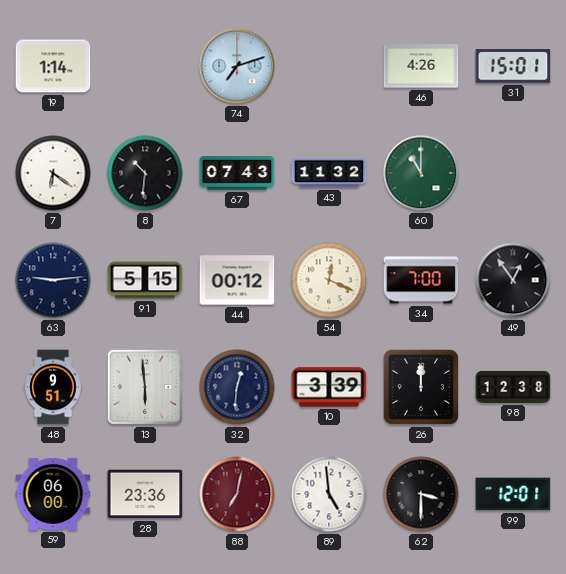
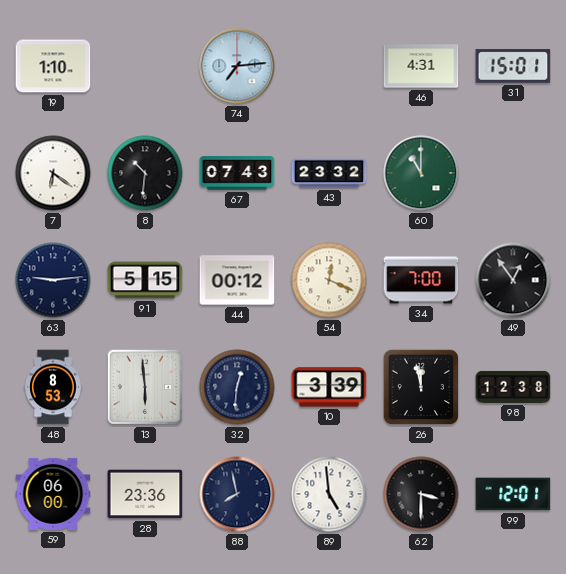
19: 1:14 -> 1:10 (53, 66)
74: 7:12 -> 7:14 (237, 66)
46: 4:26 -> 4:31 (421, 66)
43: 11:32 -> 23:32 (329, 173)
48: 9:51 -> 8:53 (53, 387)
26: 12:00 -> 11:58 (421, 387)
88: 7:02 -> 7:58 (237, 494)
88 dial: burgundy -> navy (237, 494)
